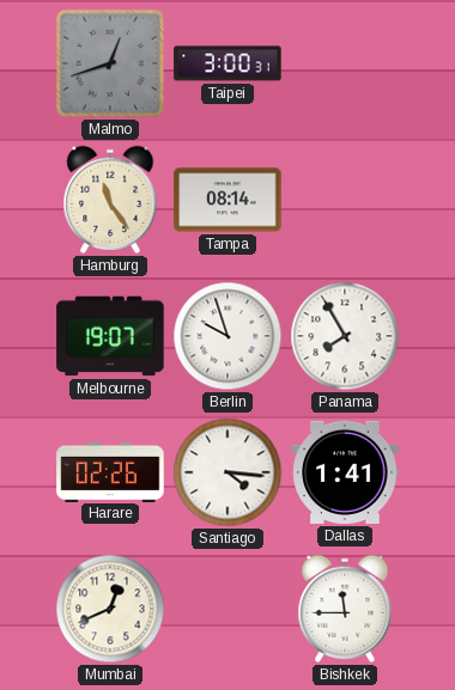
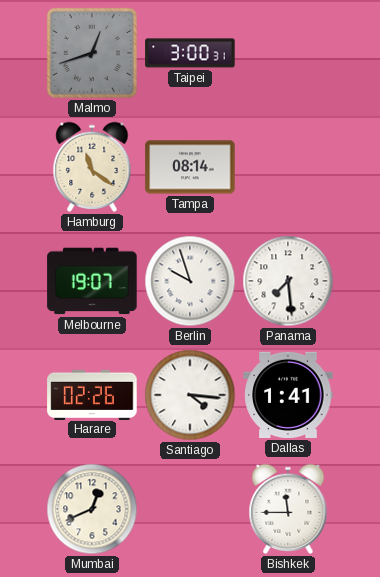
Hamburg: 11:24 -> 11:21 (92, 167)
Panama: 7:55 -> 7:29 (288, 281)
